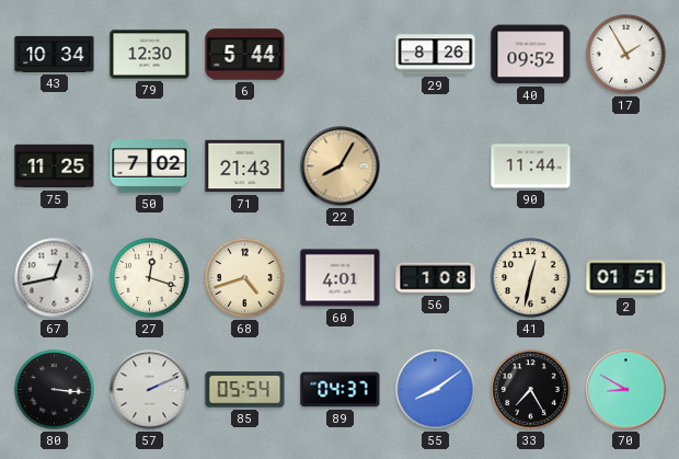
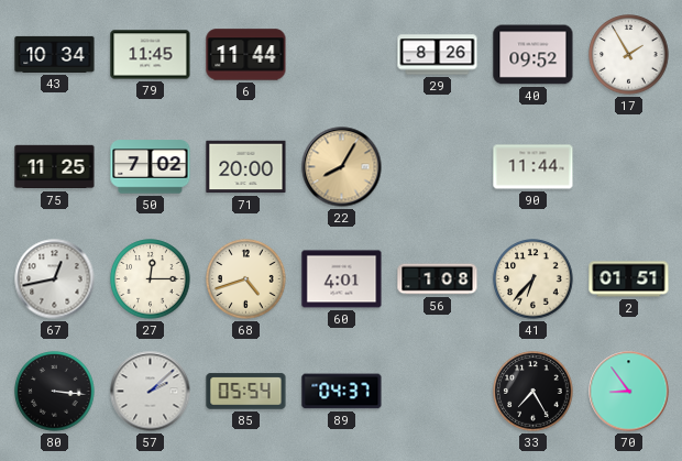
79: 12:30 -> 11:45 (151, 55)
6: 5:44 -> 11:44 (246, 55)
71: 21:43 -> 20:00 (246, 167)
27: 12:18 -> 12:15 (151, 279)
41: 12:32 -> 6:37 (533, 279)
57: 2:11 -> 2:08 (151, 392)
55: 8:09 -> none (436, 390)
70: 8:50 -> 8:54 (629, 392)
